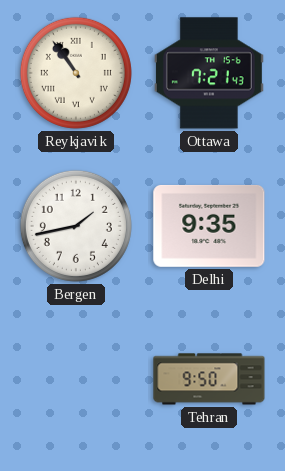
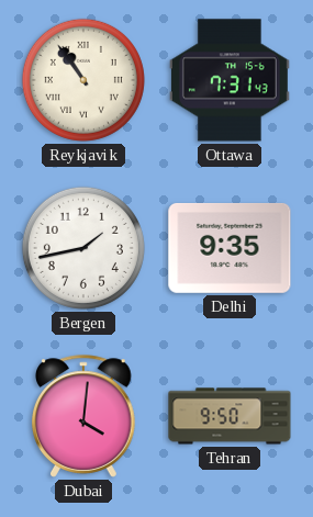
Ottawa: 7:21 -> 7:31 (230, 80)
Dubai: none -> 4:01 (85, 416)
